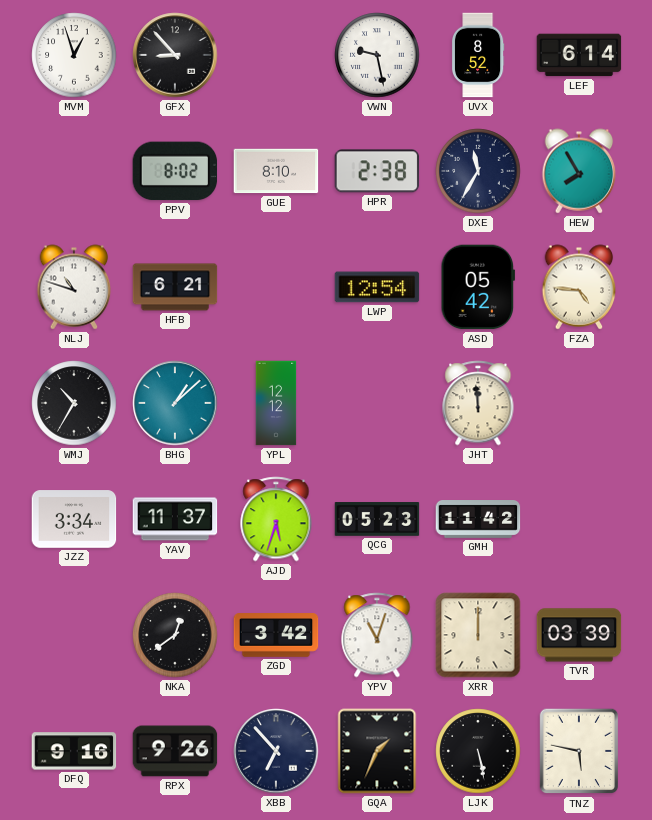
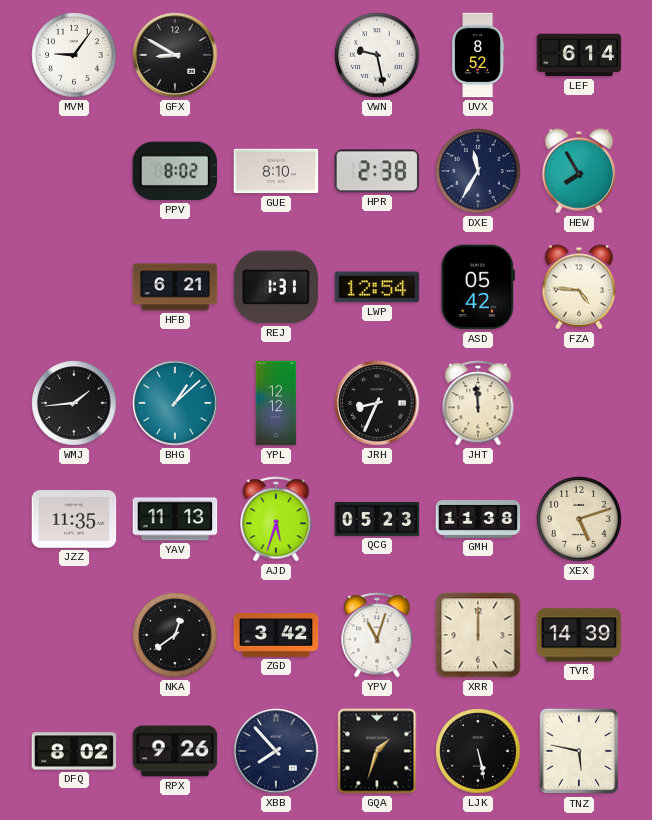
MVM: 12:57 -> 9:06 (74, 55)
GFX: 8:53 -> 8:50 (175, 55)
NLJ: 10:48 -> none (74, 287)
REJ: none -> 1:31 (276, 287)
WMJ: 10:35 -> 1:44 (74, 403)
JRH: none -> 8:34 (377, 403)
JZZ: 3:34 -> 11:35 (74, 519)
YAV: 11:37 -> 11:13 (175, 519)
GMH: 11:42 -> 11:38 (478, 520)
XEX: none -> 5:12 (579, 519)
TVR: 03:39 -> 14:39 (579, 635)
DFQ: 9:16 -> 8:02 (74, 751)
XBB: 6:53 -> 7:53 (276, 751)
GQA: 1:34 -> 1:33 (377, 751)
